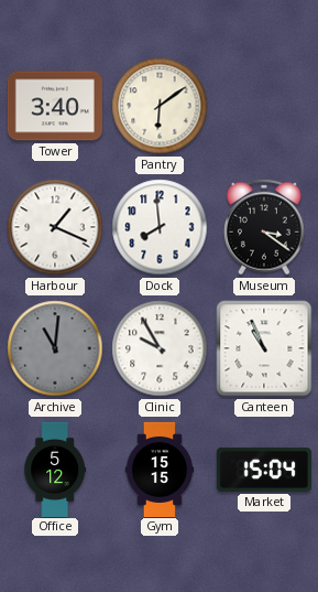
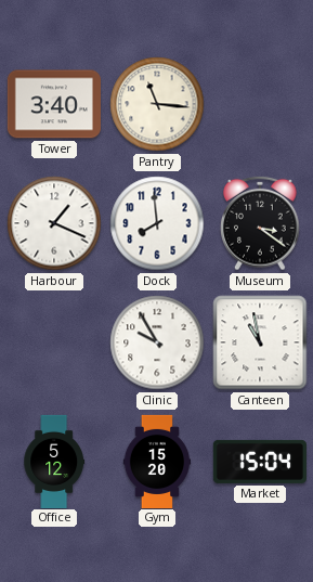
Pantry: 6:09 -> 11:16 (157, 104)
Archive: 11:01 -> none (55, 348)
Canteen: 10:56 -> 10:58 (260, 342)
Gym: 15:15 -> 15:20 (157, 461)
